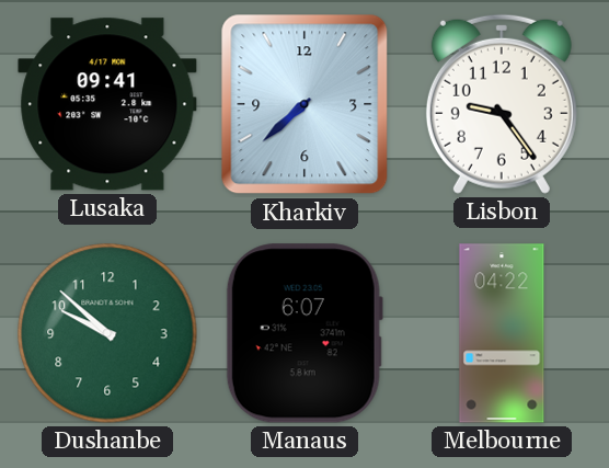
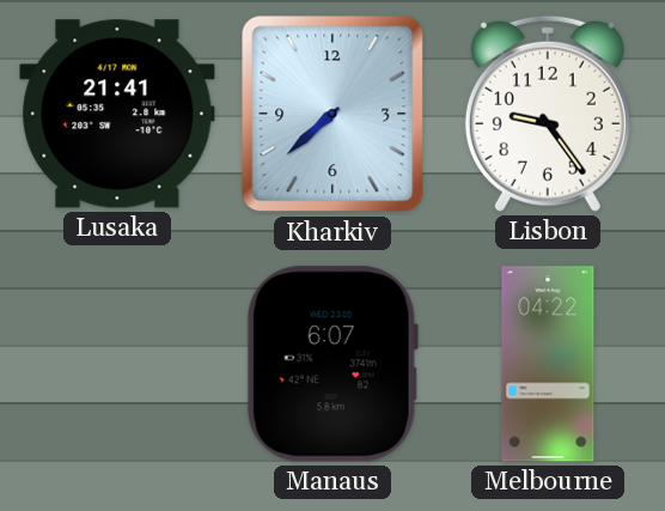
Lusaka: 09:41 -> 21:41 (117, 114)
Dushanbe: 9:52 -> none (107, 333)
